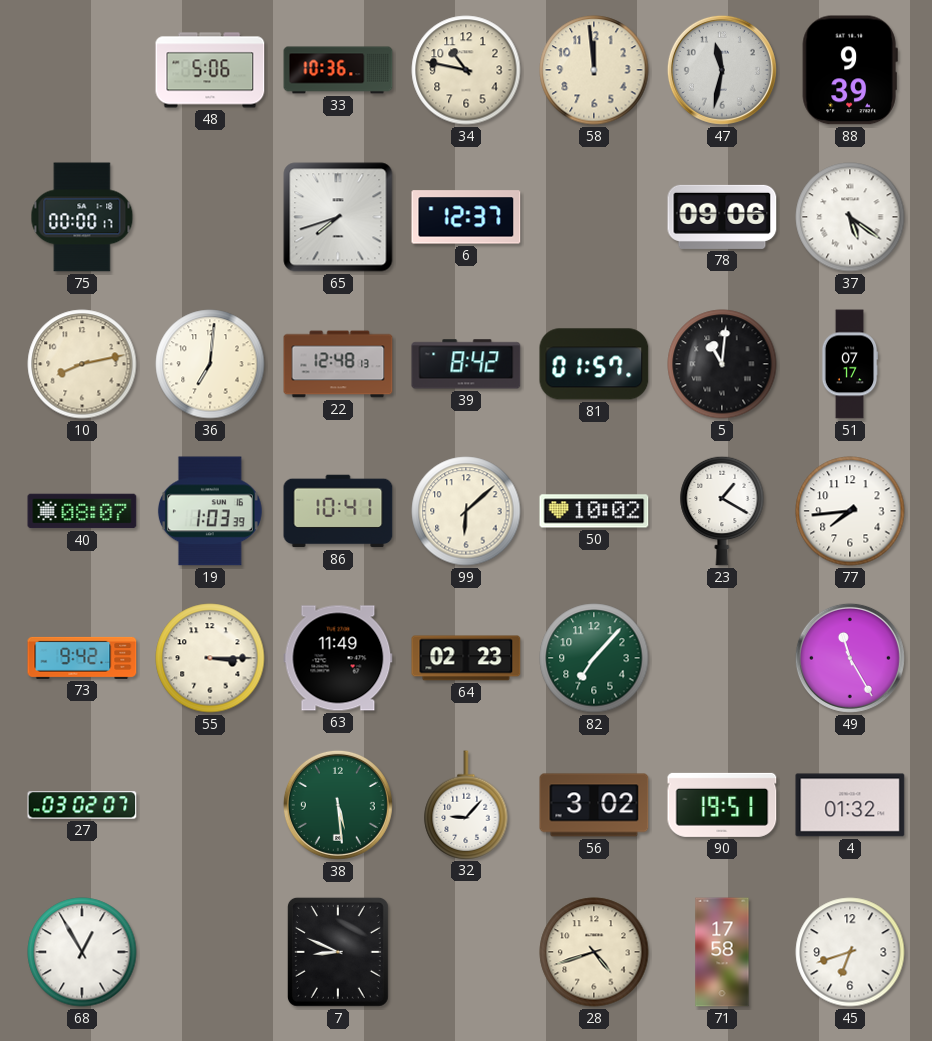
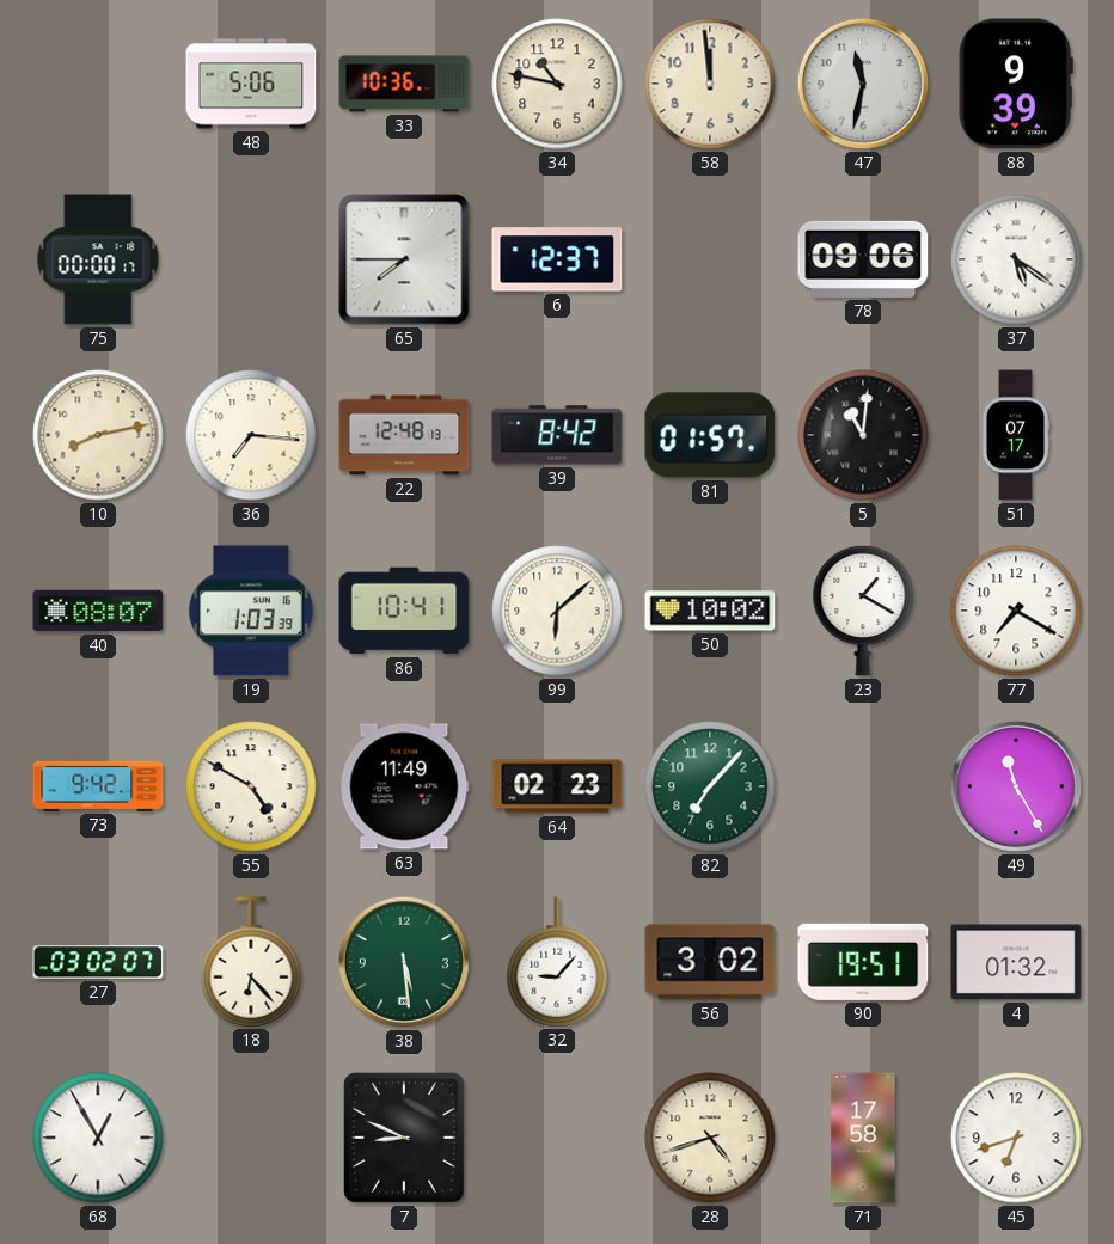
65: 7:42 -> 7:45 (404, 259)
36: 7:01 -> 7:16 (251, 435)
77: 7:44 -> 7:20 (1016, 611)
55: 3:15 -> 4:50 (251, 786)
18: none -> 6:23 (251, 962)
